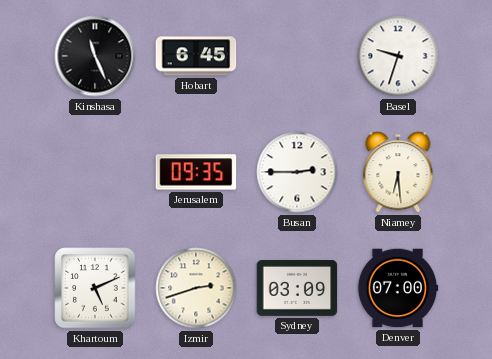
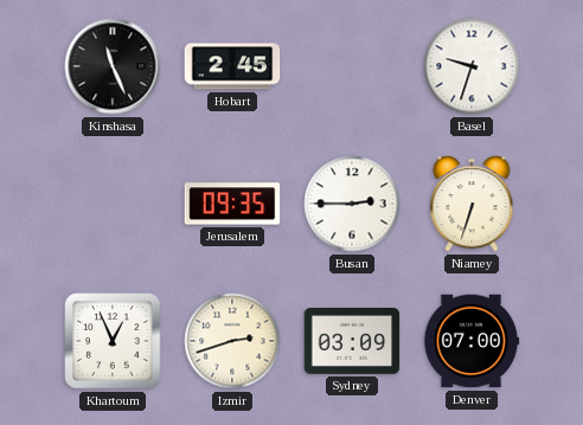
Hobart: 6:45 -> 2:45 (232, 66)
Niamey: 6:29 -> 6:33 (472, 204)
Khartoum: 5:11 -> 12:56 (113, 341)
